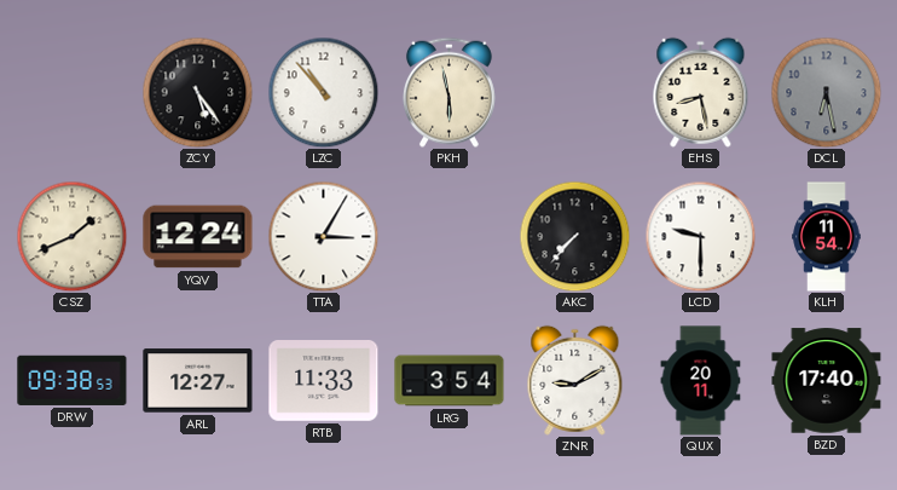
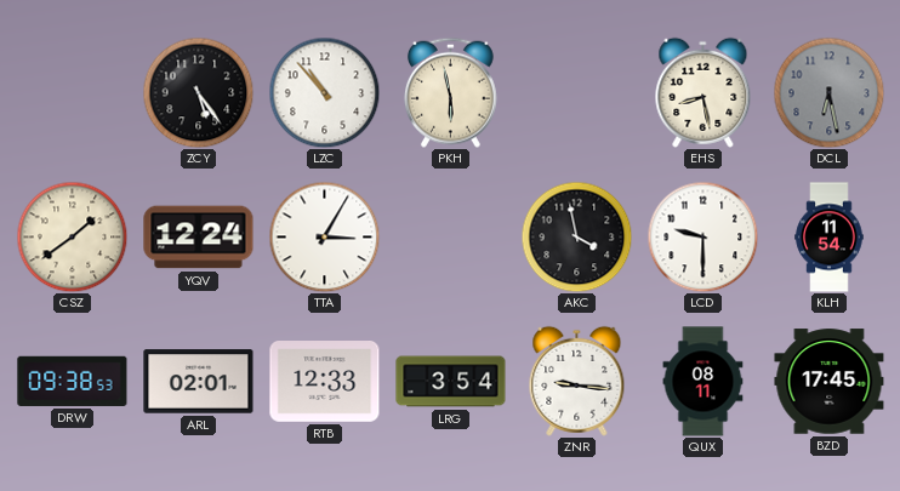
CSZ: 1:41 -> 1:39 (72, 236)
AKC: 7:37 -> 3:58 (576, 236)
ARL: 12:27 -> 02:01 (199, 382)
RTB: 11:33 -> 12:33 (325, 382)
ZNR: 9:10 -> 9:16 (577, 381)
QUX: 20:11 -> 08:11 (704, 382)
BZD: 17:40 -> 17:45 (830, 382)
